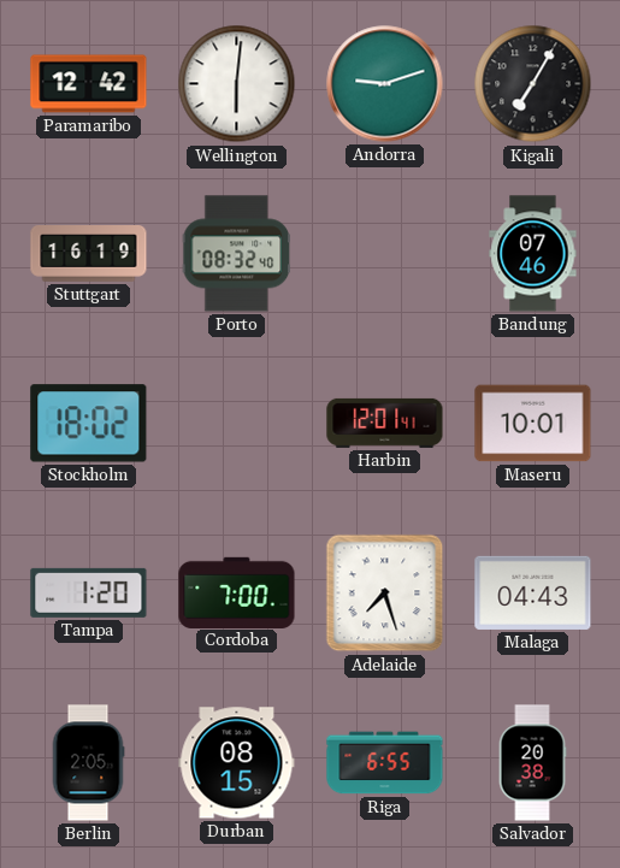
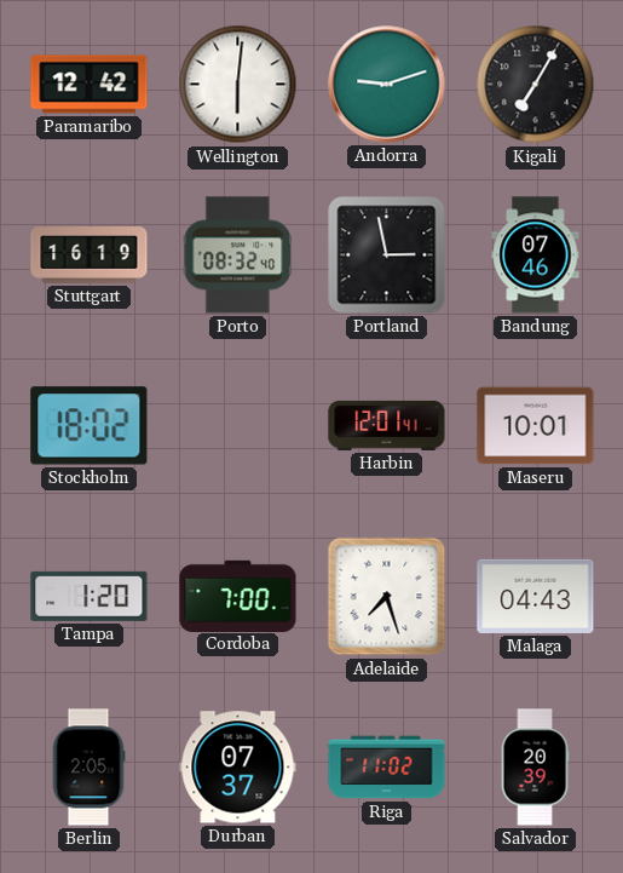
Portland: none -> 2:58 (387, 255)
Durban: 08:15 -> 07:37 (238, 768)
Riga: 6:55 -> 11:02 (387, 768)
Salvador: 20:38 -> 20:39 (535, 768)
